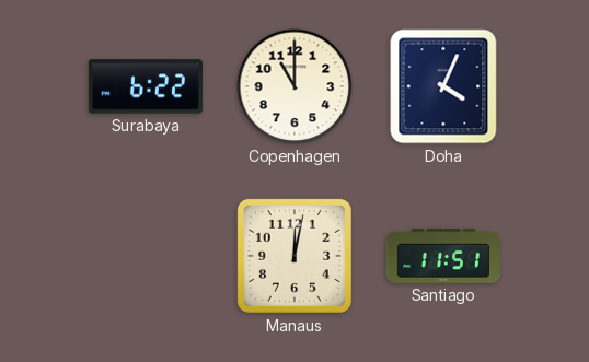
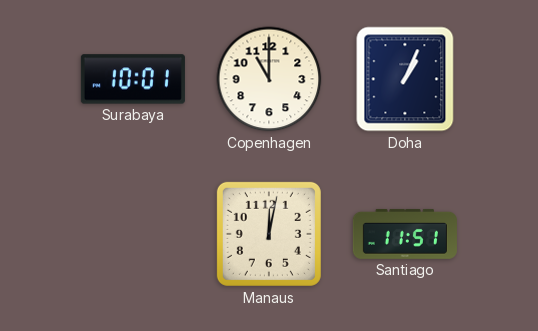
Surabaya: 6:22 -> 10:01 (133, 79)
Doha: 4:04 -> 1:04 (405, 79)
